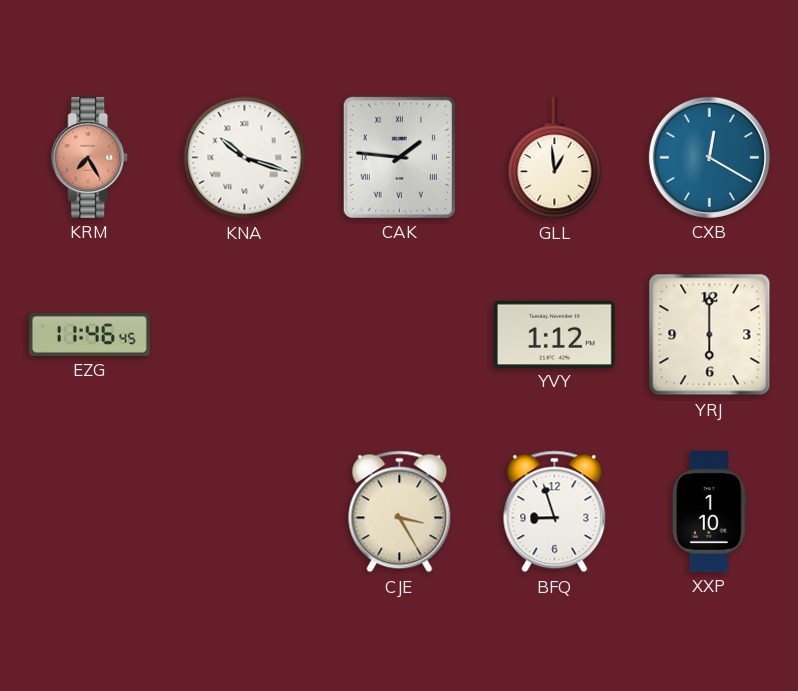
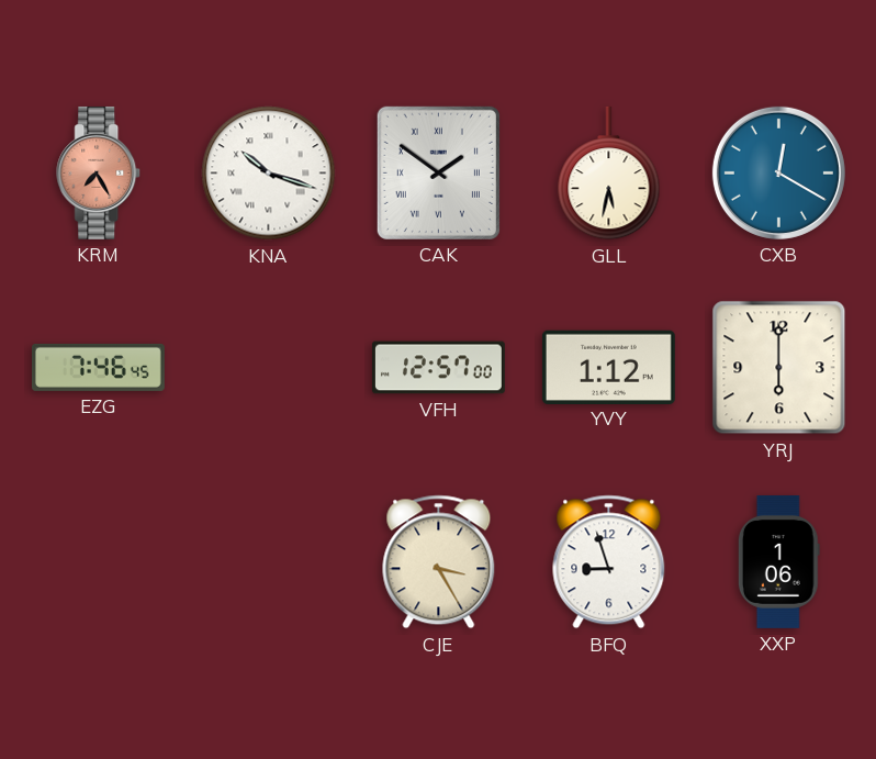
CAK: 1:46 -> 1:51 (438, 172)
GLL: 12:59 -> 5:32 (609, 174)
EZG: 11:46 -> 7:46 (98, 367)
VFH: none -> 12:57 (438, 368)
XXP: 1:10 -> 1:06 (778, 561)
